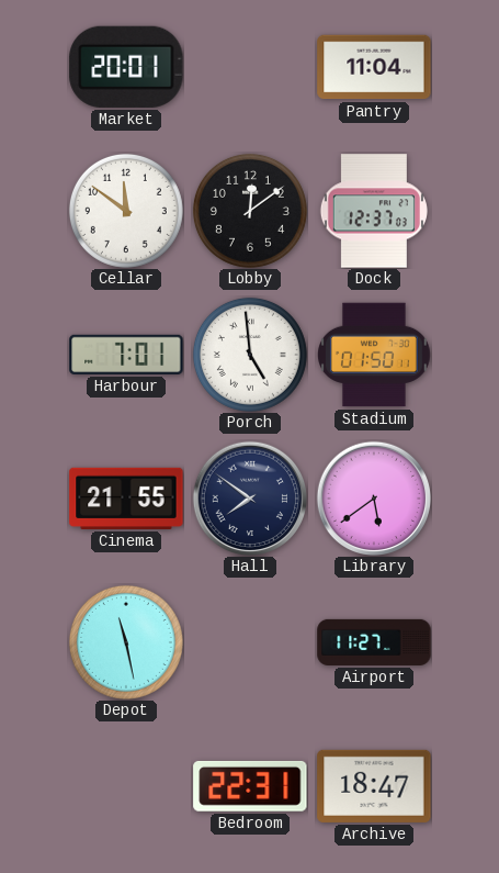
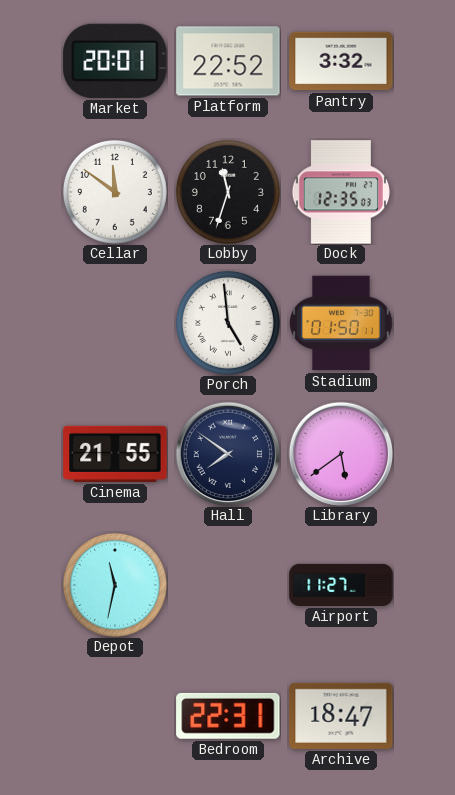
Platform: none -> 22:52 (228, 61)
Pantry: 11:04 -> 3:32 (341, 61)
Lobby: 12:09 -> 11:33 (228, 192)
Dock: 12:37 -> 12:35 (341, 192)
Harbour: 7:01 -> none (126, 355)
Depot: 11:28 -> 11:32 (115, 585)
